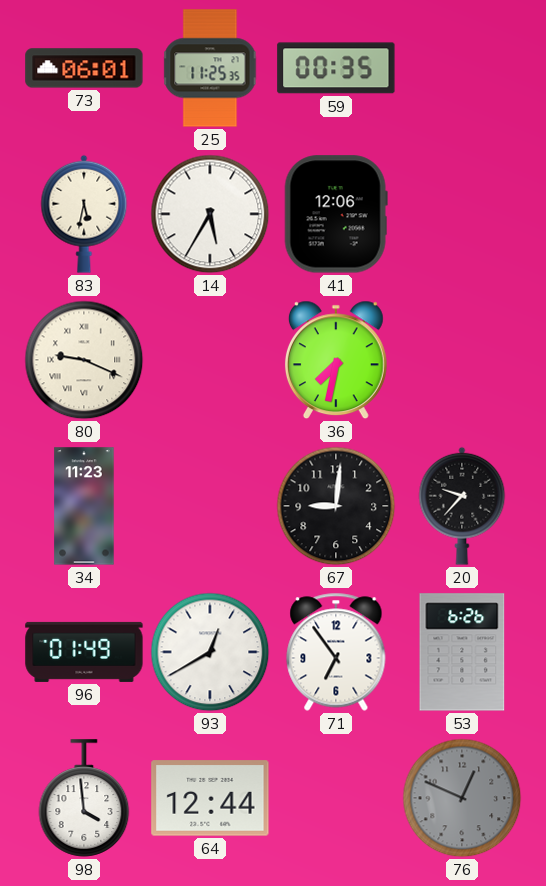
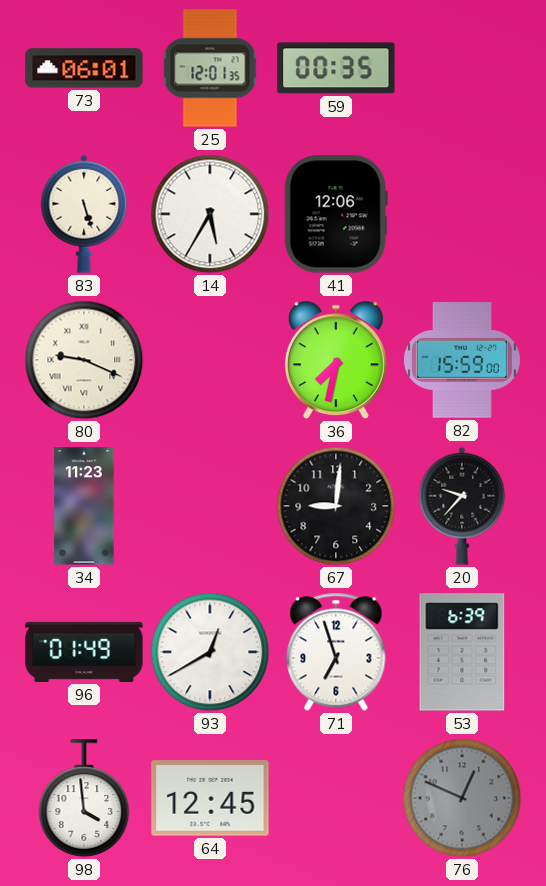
25: 11:25 -> 12:01 (210, 68)
83: 5:32 -> 5:27 (84, 214)
82: none -> 15:59 (462, 360)
71: 6:54 -> 6:57 (336, 652)
53: 6:26 -> 6:39 (462, 652)
64: 12:44 -> 12:45 (210, 798)
